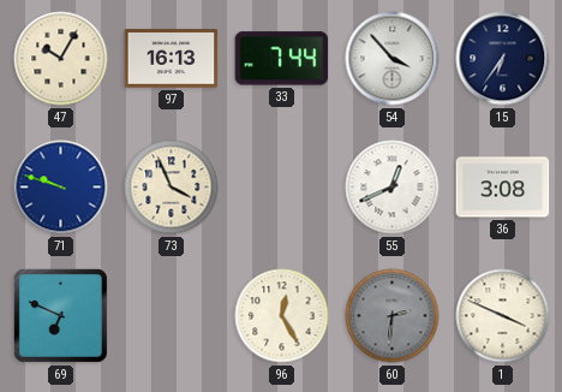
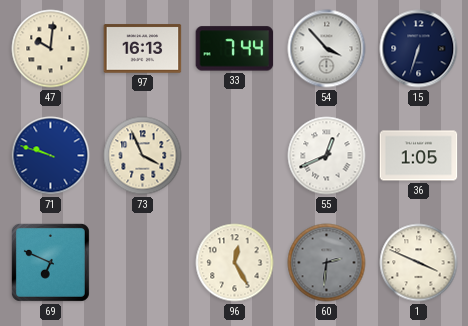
47: 10:05 -> 10:01 (51, 49)
15: 6:36 -> 6:33 (419, 49)
36: 3:08 -> 1:05 (419, 156)
